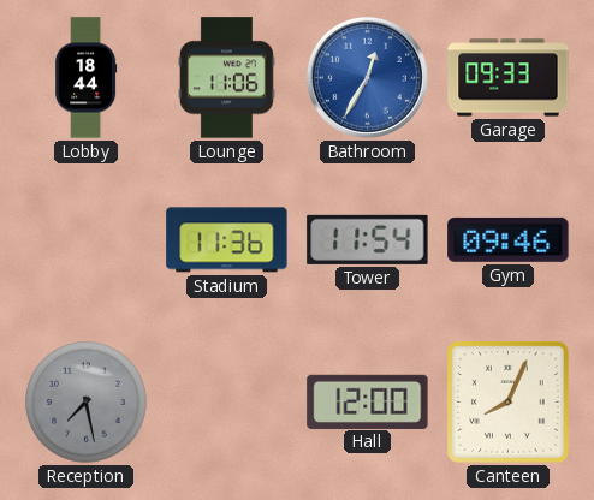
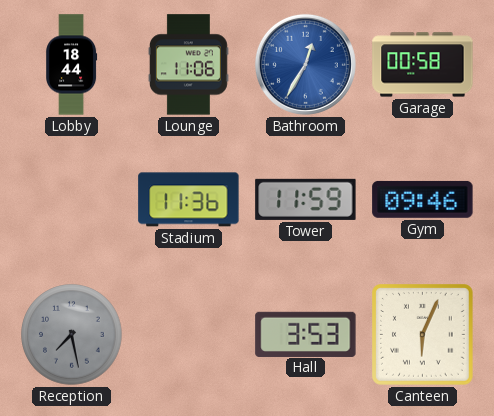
Garage: 09:33 -> 00:58 (423, 65)
Tower: 11:54 -> 11:59 (306, 199)
Hall: 12:00 -> 3:53 (306, 334)
Canteen: 8:04 -> 6:04 (423, 335)
